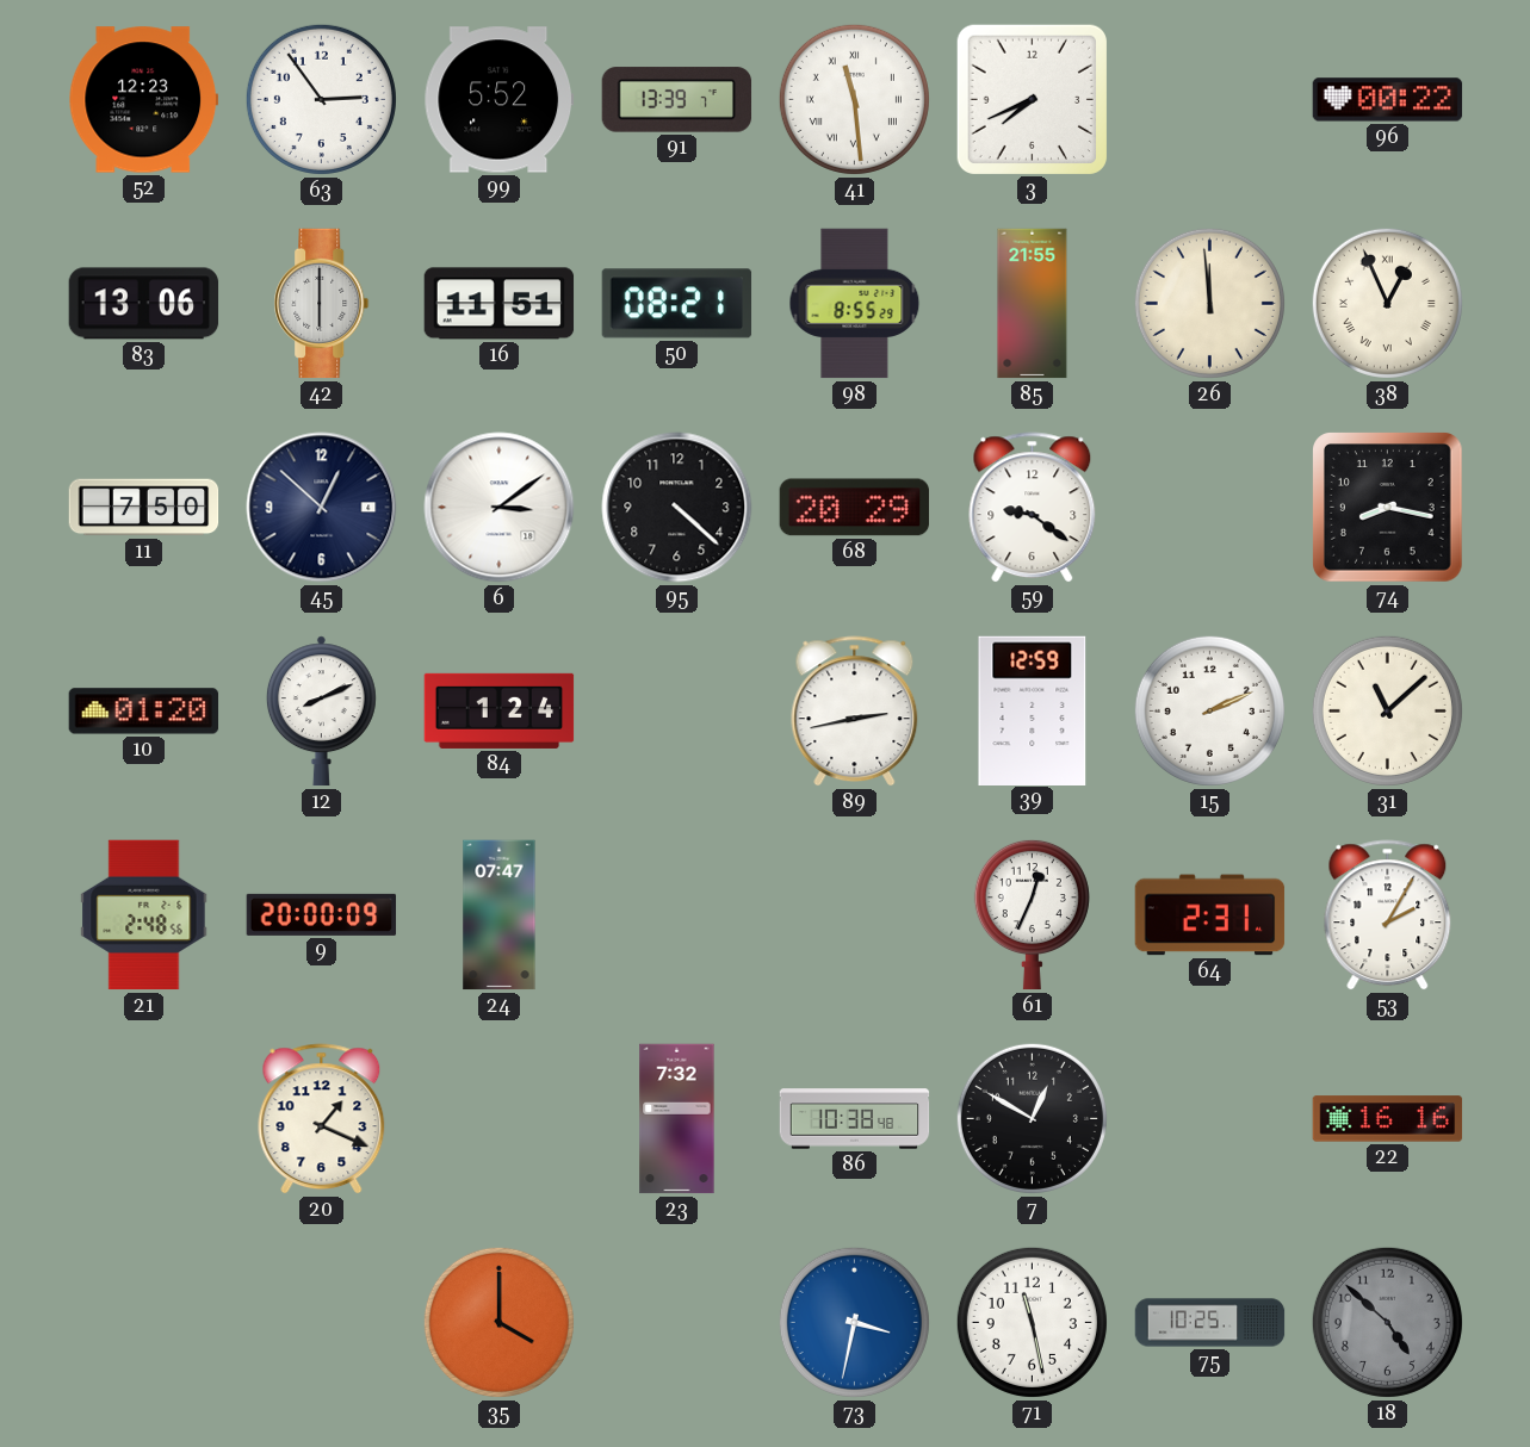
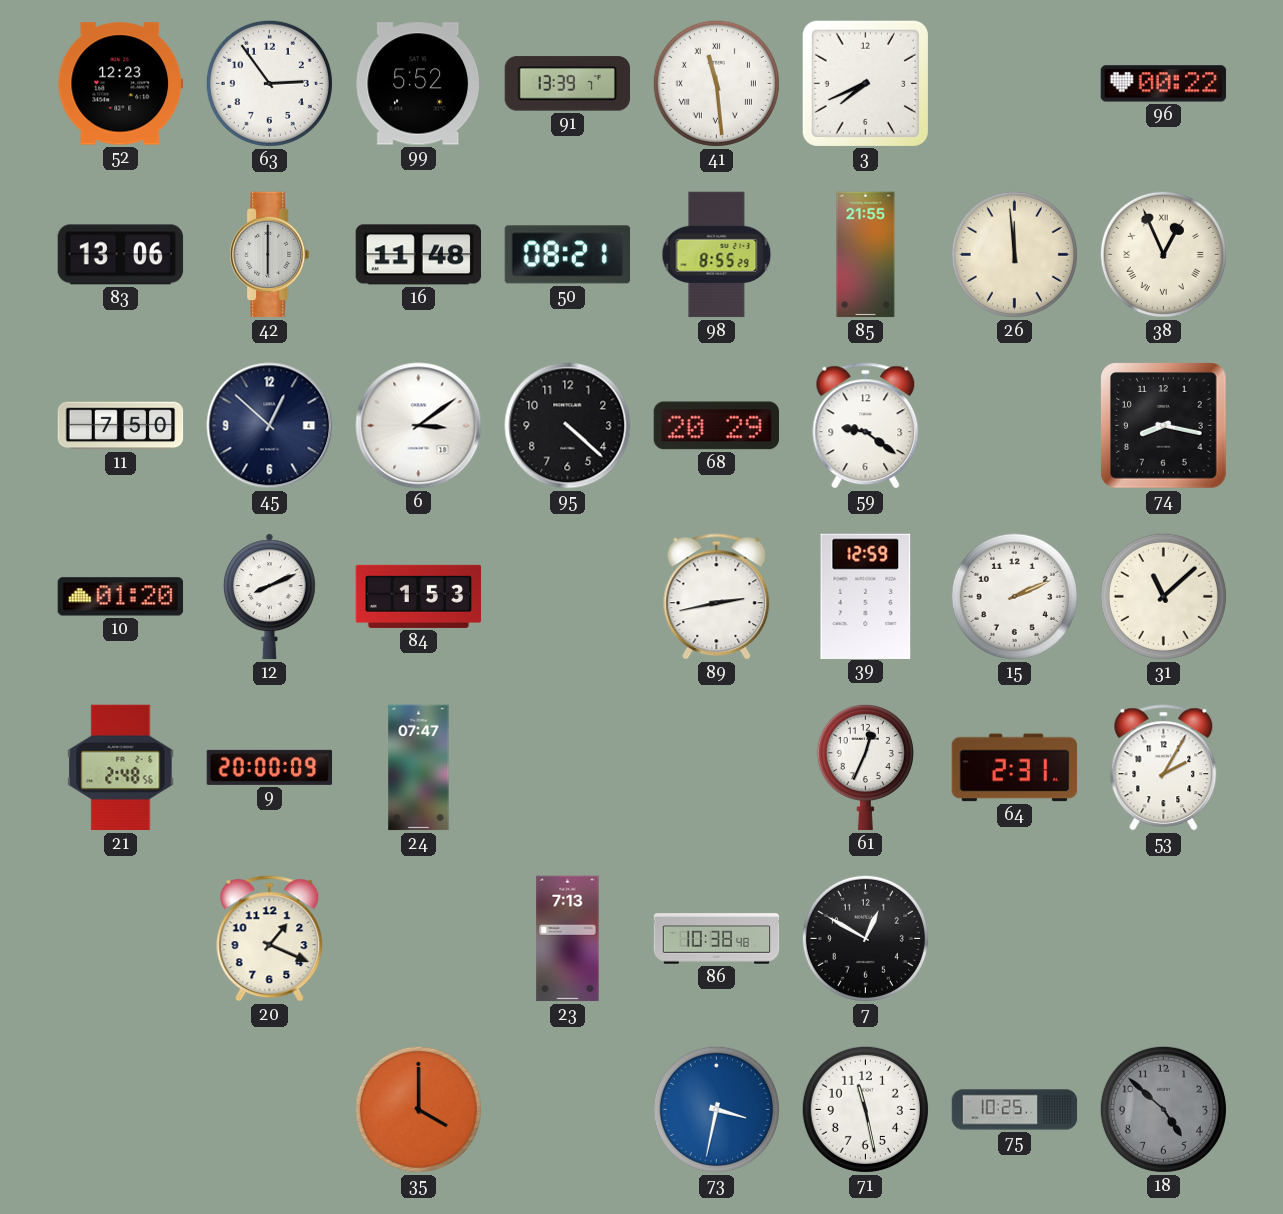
16: 11:51 -> 11:48 (419, 255)
84: 1:24 -> 1:53 (419, 596)
23: 7:32 -> 7:13 (568, 939)
22: 16:16 -> none (1388, 1119)
